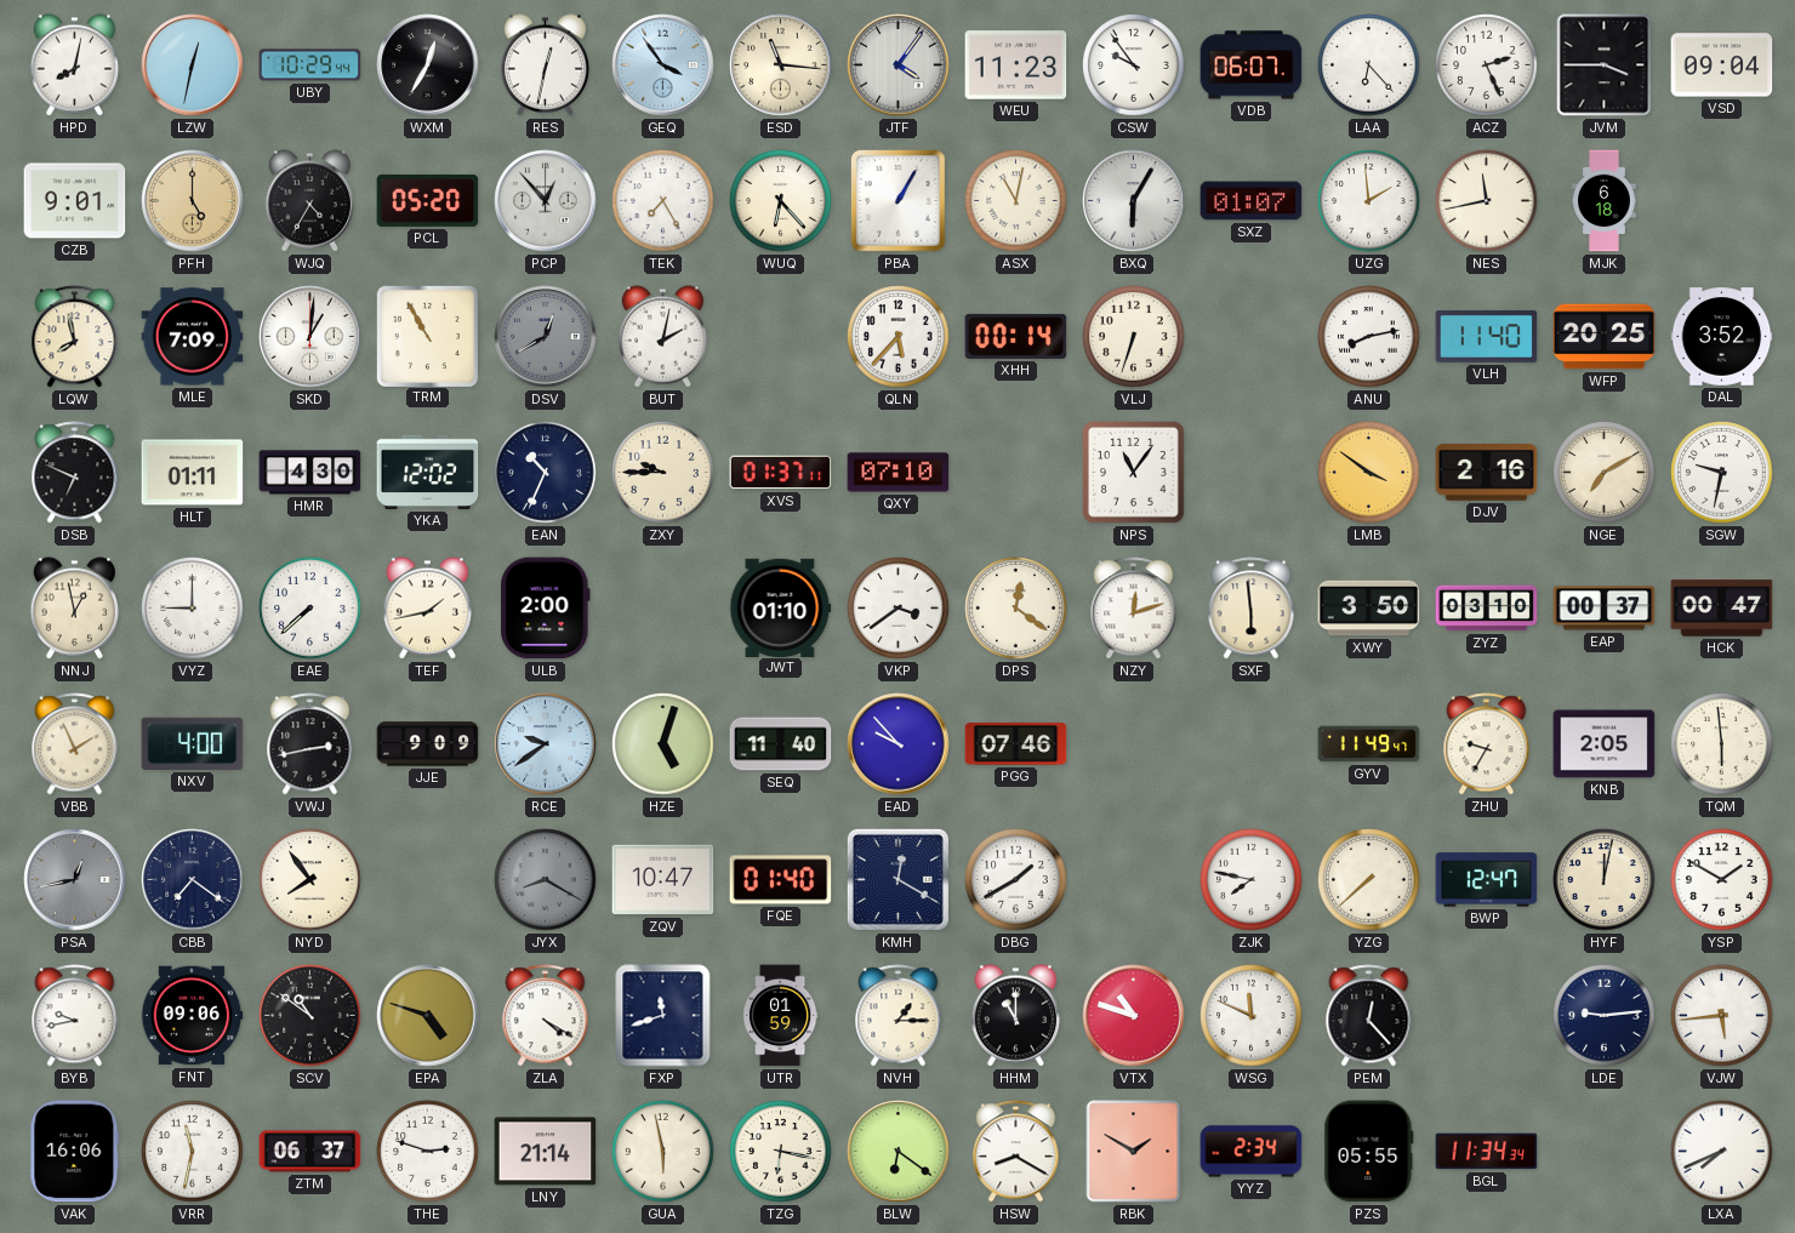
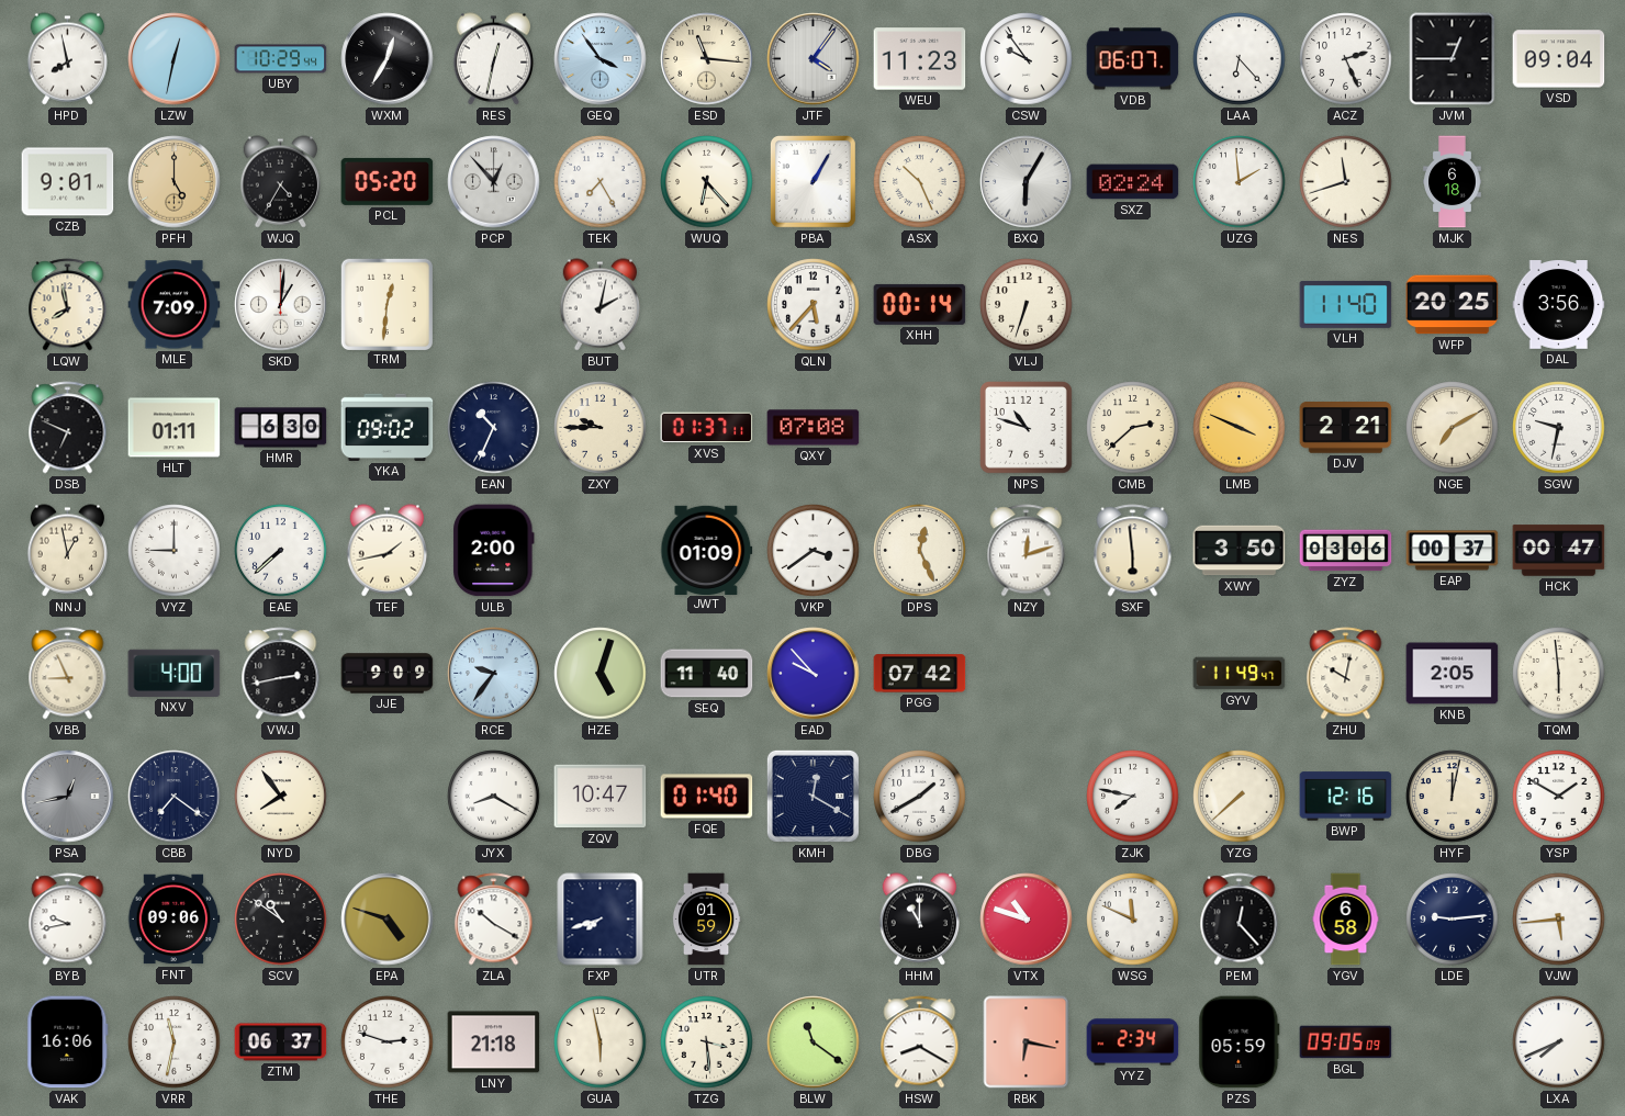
HPD: 8:02 -> 7:58 (67, 59)
JVM: 3:45 -> 12:45 (1453, 59)
ASX: 11:02 -> 10:26 (920, 182)
SXZ: 01:07 -> 02:24 (1133, 182)
NES: 11:43 -> 11:42 (1346, 182)
TRM: 10:55 -> 12:31 (386, 304)
DSV: 12:40 -> none (546, 337)
ANU: 8:13 -> none (1369, 337)
DAL: 3:52 -> 3:56 (1559, 305)
HMR: 4:30 -> 6:30 (281, 428)
YKA: 12:02 -> 09:02 (388, 427)
QXY: 07:10 -> 07:08 (814, 428)
NPS: 11:06 -> 10:48 (1027, 428)
CMB: none -> 2:38 (1133, 428)
LMB: 3:51 -> 3:49 (1240, 428)
DJV: 2:16 -> 2:21 (1346, 428)
JWT: 01:10 -> 01:09 (707, 550)
DPS: 12:21 -> 12:26 (920, 551)
ZYZ: 03:10 -> 03:06 (1346, 551)
VBB: 1:56 -> 8:56 (68, 674)
RCE: 9:39 -> 9:36 (494, 674)
PGG: 07:46 -> 07:42 (920, 674)
ZHU: 9:35 -> 10:02 (1346, 674)
JYX dial: grey -> white (494, 797)
BWP: 12:47 -> 12:16 (1346, 797)
ZLA: 4:20 -> 10:20 (494, 920)
FXP: 11:42 -> 7:42 (601, 920)
NVH: 1:15 -> none (899, 1016)
YGV: none -> 6:58 (1346, 920)
LNY: 21:14 -> 21:18 (494, 1042)
TZG: 6:17 -> 3:29 (707, 1042)
BLW: 6:21 -> 11:21 (814, 1042)
RBK: 1:50 -> 6:17 (1027, 1042)
PZS: 05:55 -> 05:59 (1240, 1042)
BGL: 11:34 -> 09:05 (1346, 1042)
